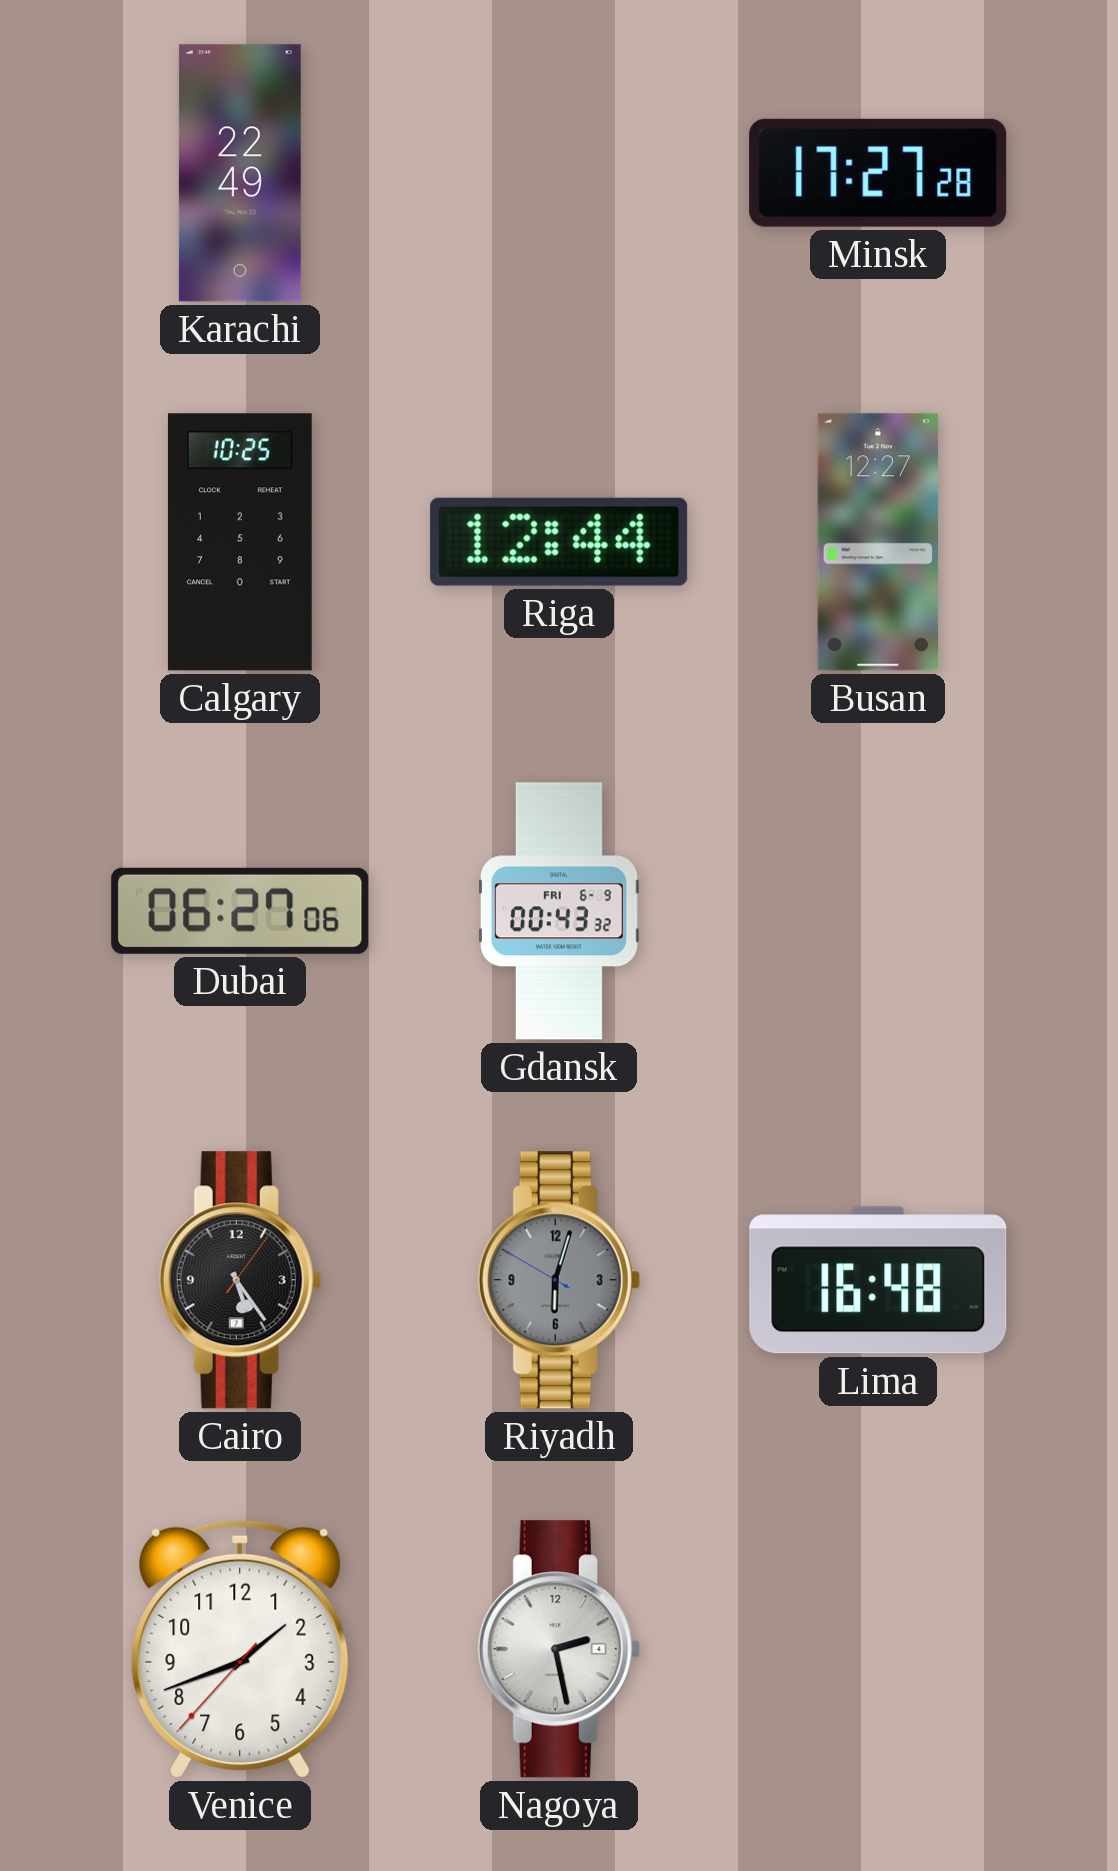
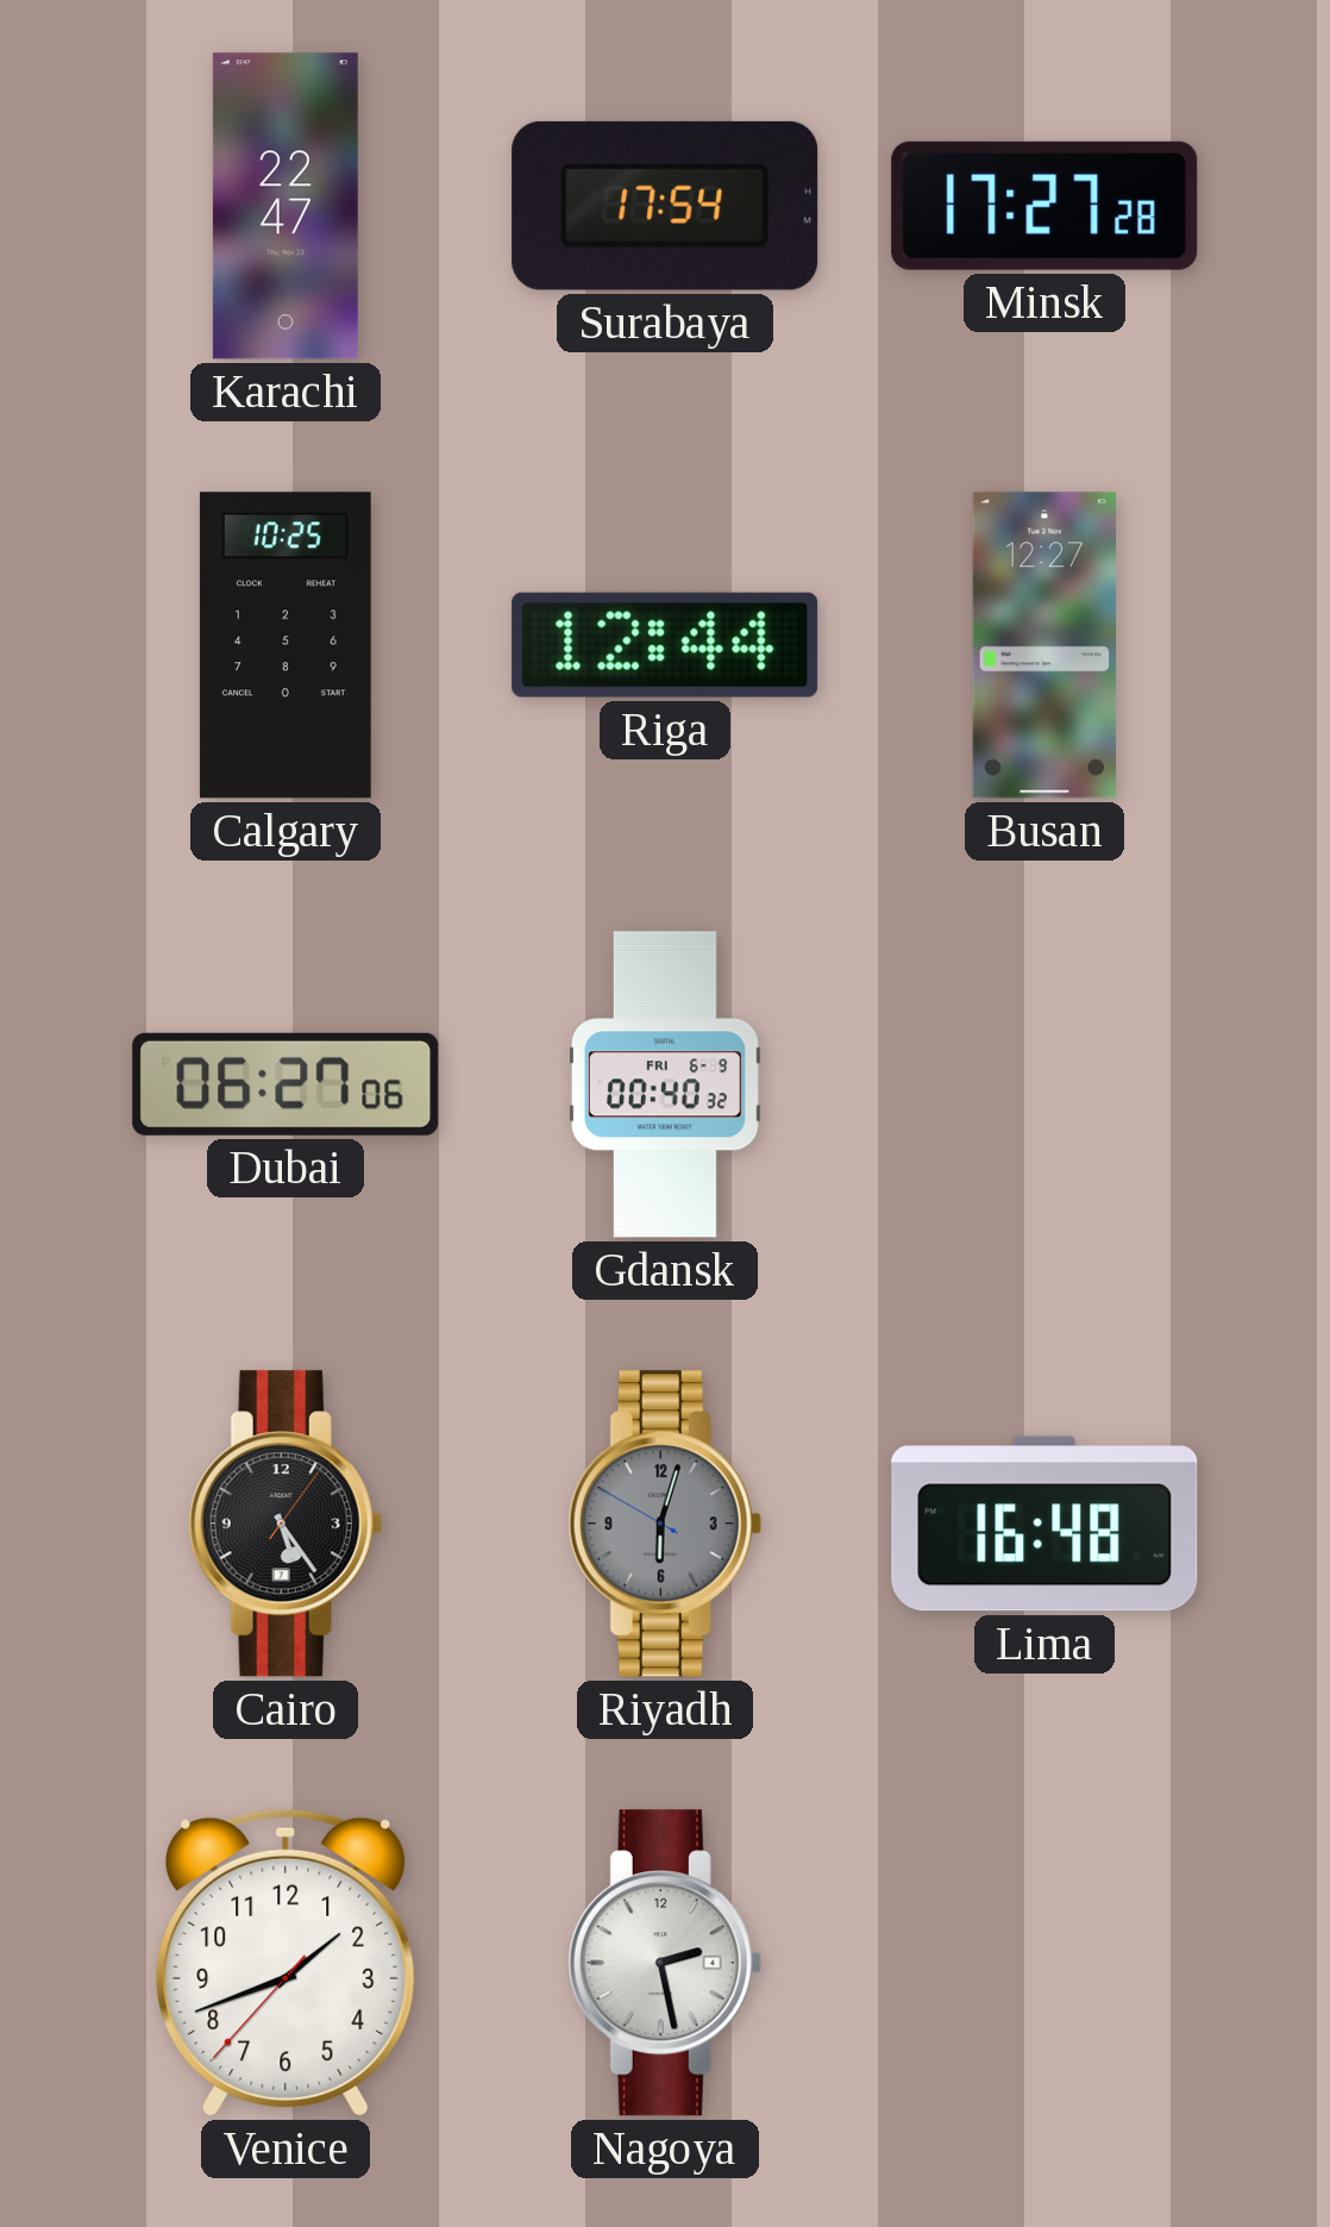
Karachi: 22:49 -> 22:47 (286, 206)
Surabaya: none -> 17:54 (665, 206)
Gdansk: 00:43 -> 00:40 (666, 1084)
